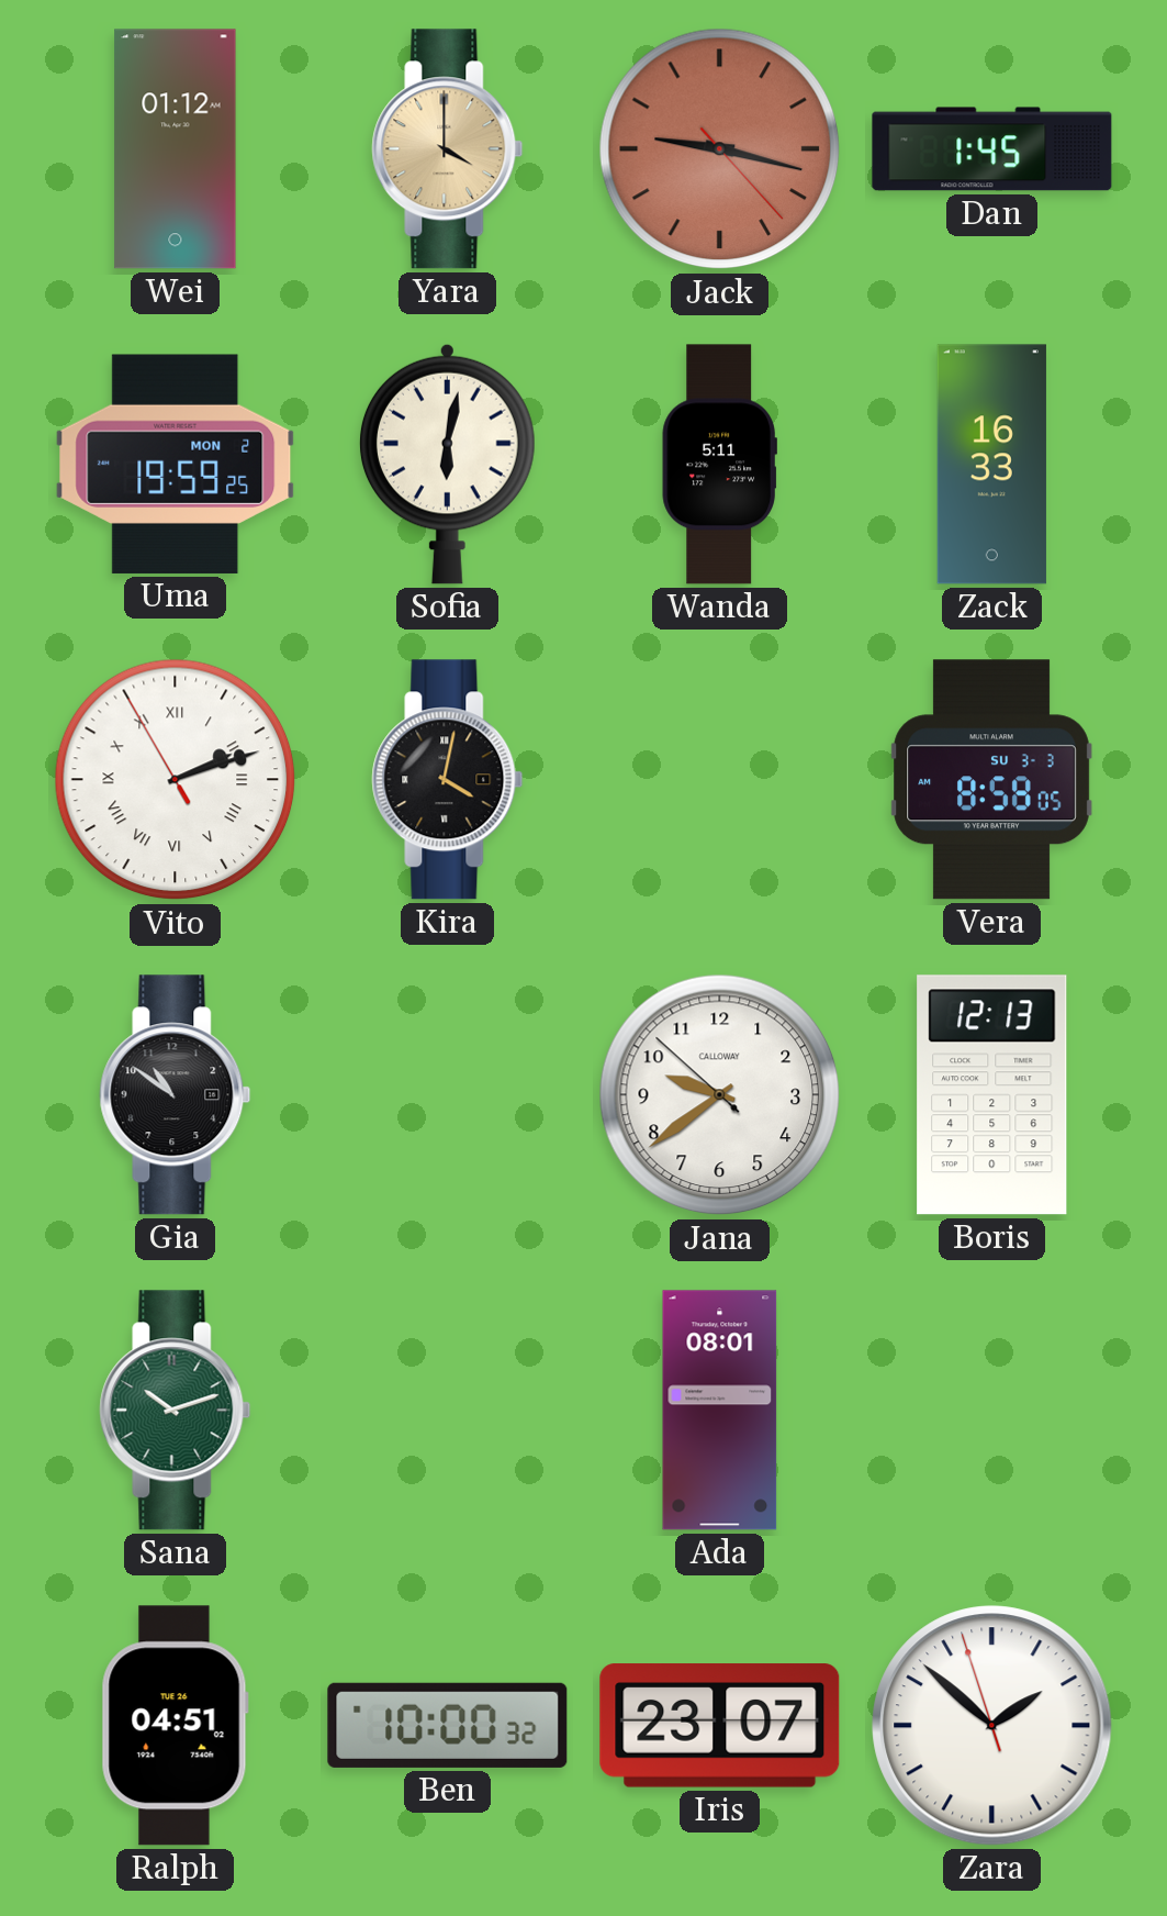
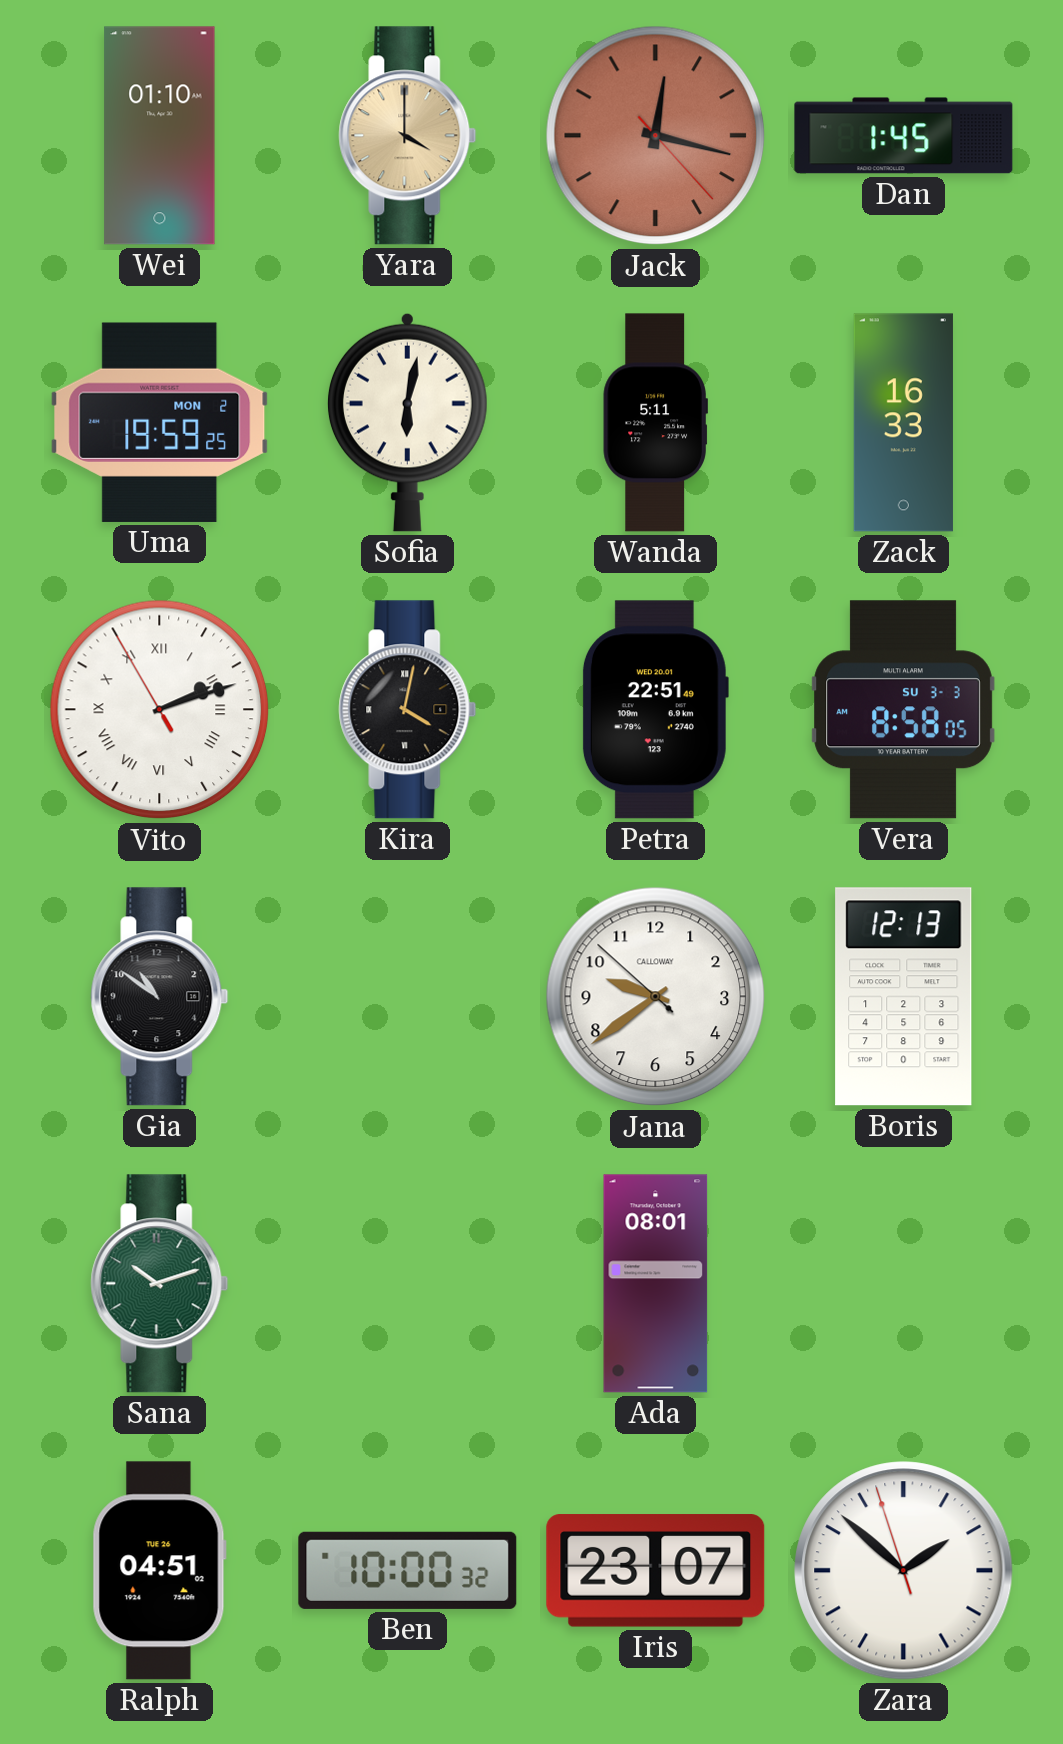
Wei: 01:12 -> 01:10 (160, 136)
Jack: 9:17 -> 12:17 (656, 136)
Petra: none -> 22:51 (655, 710)
